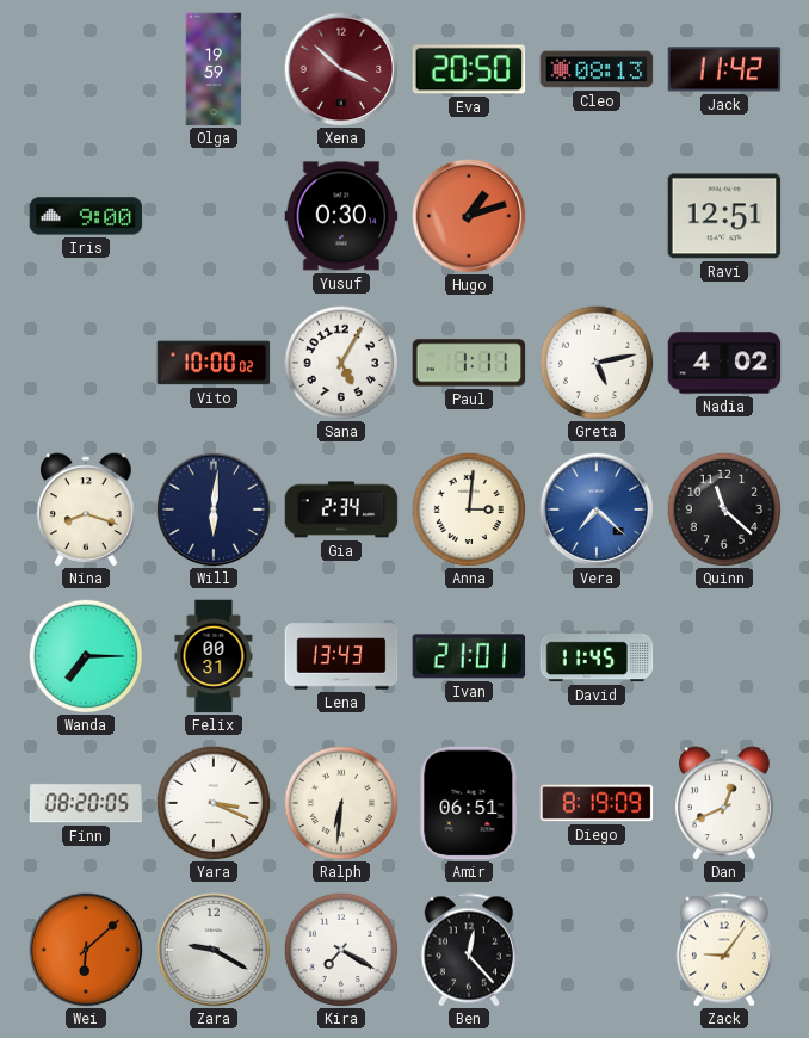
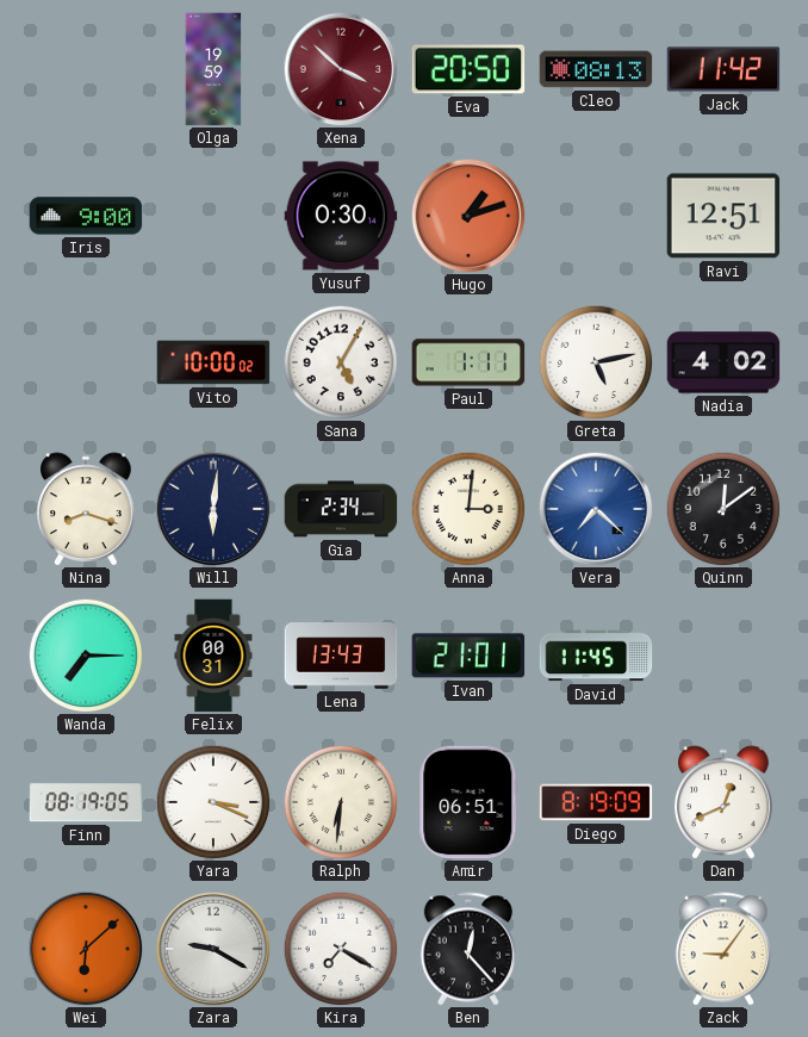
Quinn: 11:22 -> 12:09 (723, 509)
Finn: 08:20 -> 08:19 (86, 802)
